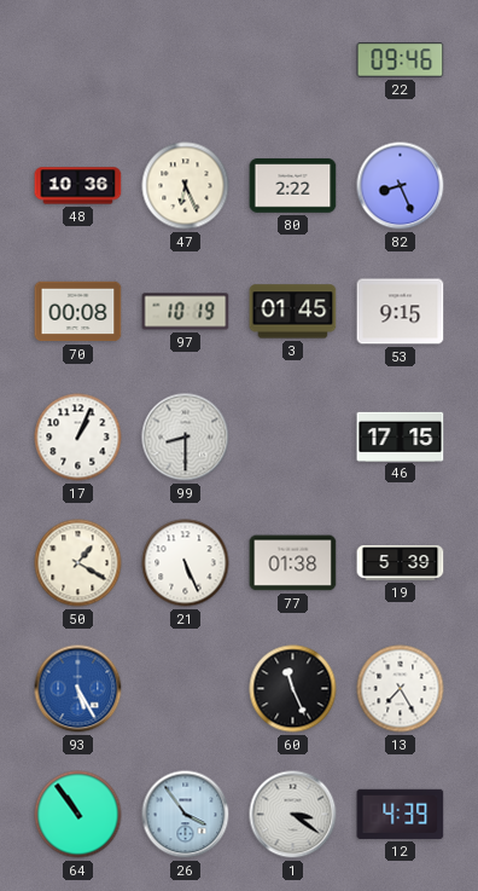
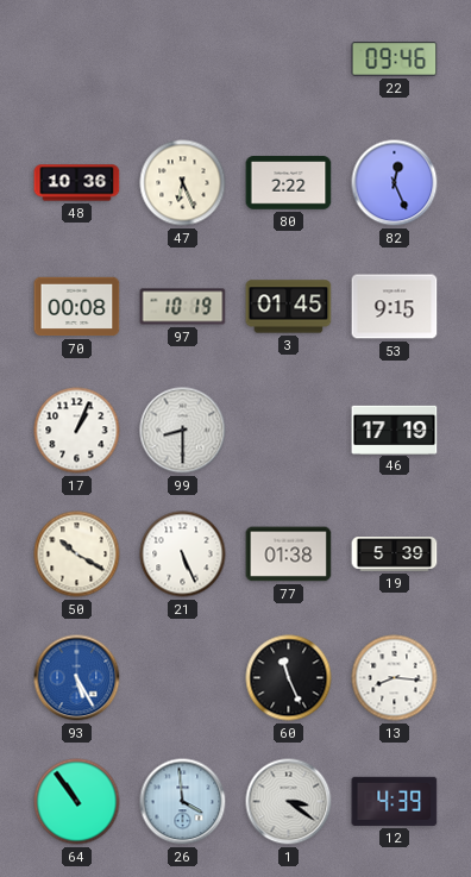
82: 8:26 -> 12:26 (395, 183)
46: 17:15 -> 17:19 (395, 430)
50: 1:20 -> 10:20 (77, 555)
13: 7:25 -> 8:16 (395, 678)
26: 3:54 -> 3:59 (183, 802)
